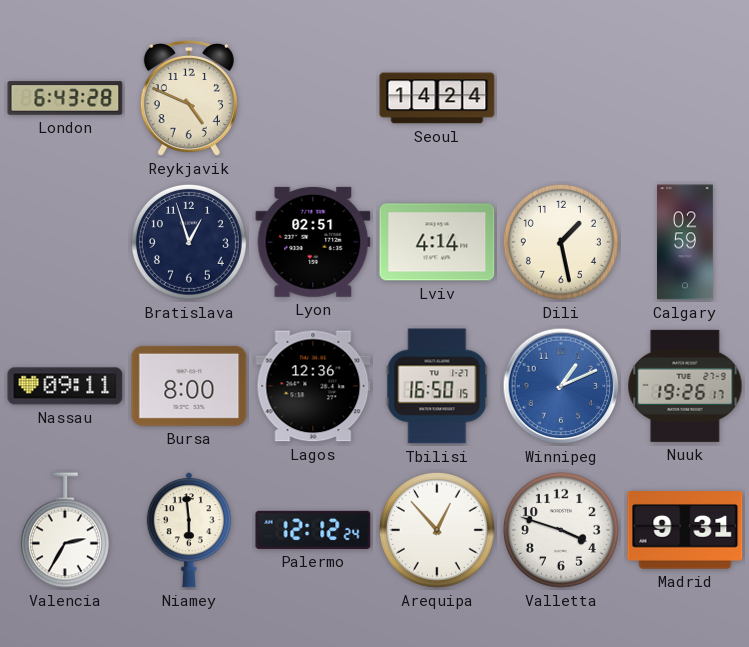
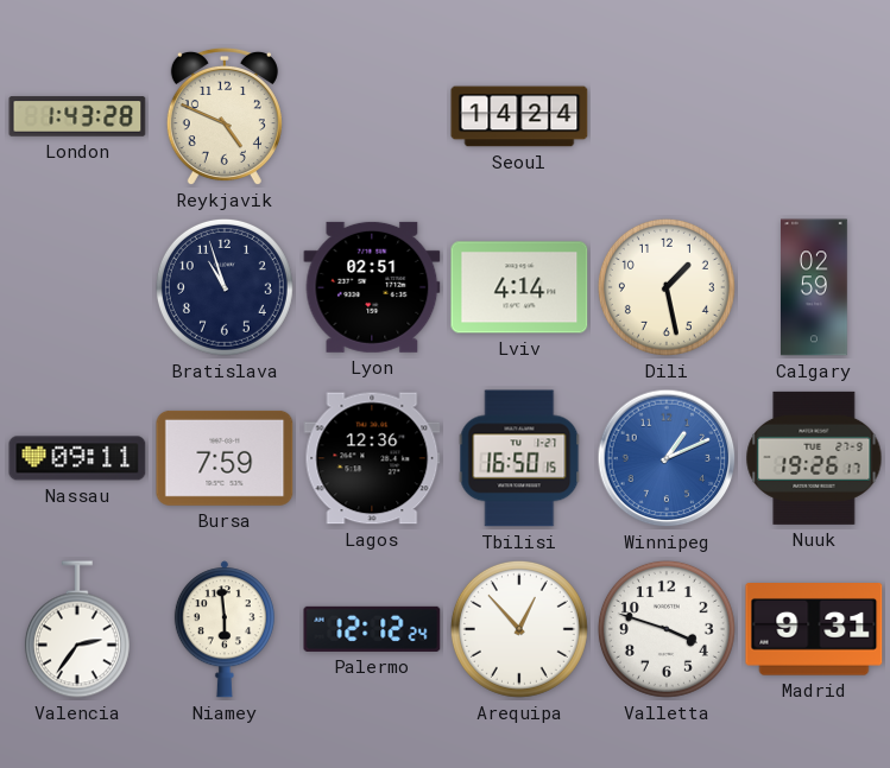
London: 6:43 -> 1:43 (77, 116)
Bratislava: 12:57 -> 10:57 (225, 287)
Bursa: 8:00 -> 7:59 (225, 458)
Valencia: 2:35 -> 2:36 (77, 629)
